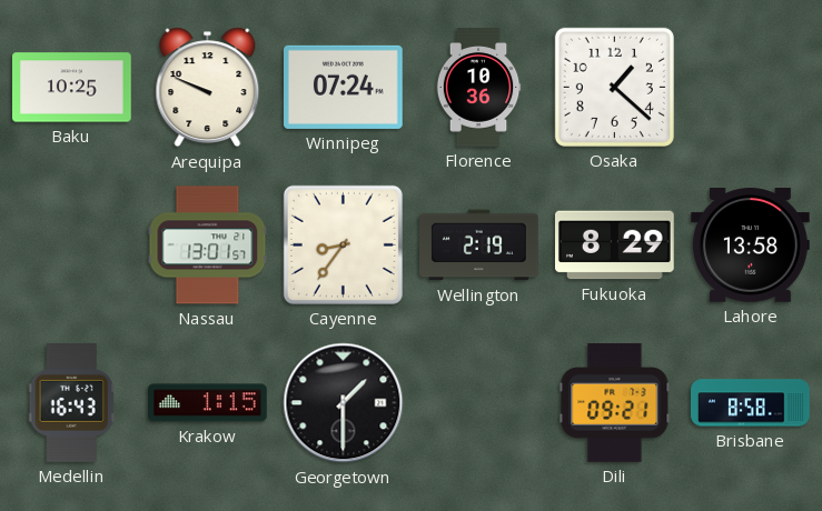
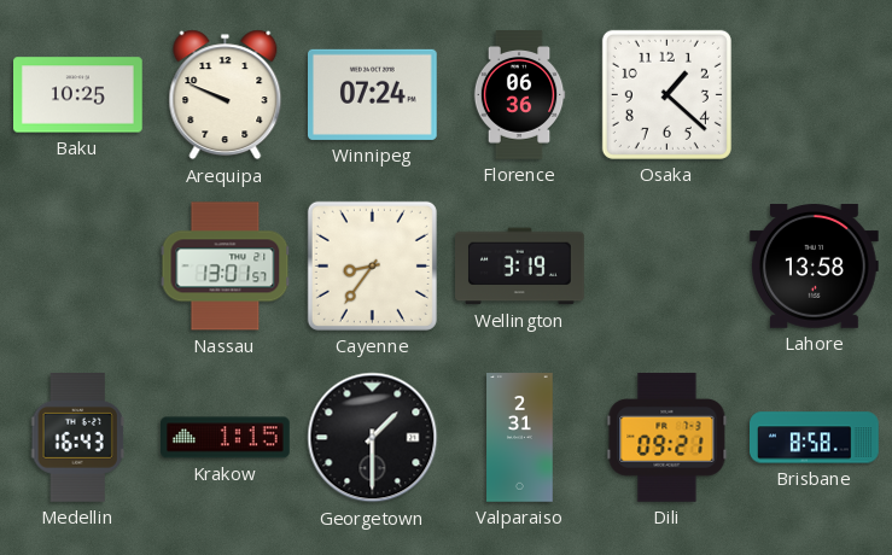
Florence: 10:36 -> 06:36 (519, 95)
Wellington: 2:19 -> 3:19 (520, 267)
Fukuoka: 8:29 -> none (615, 246)
Valparaiso: none -> 2:31 (520, 438)
